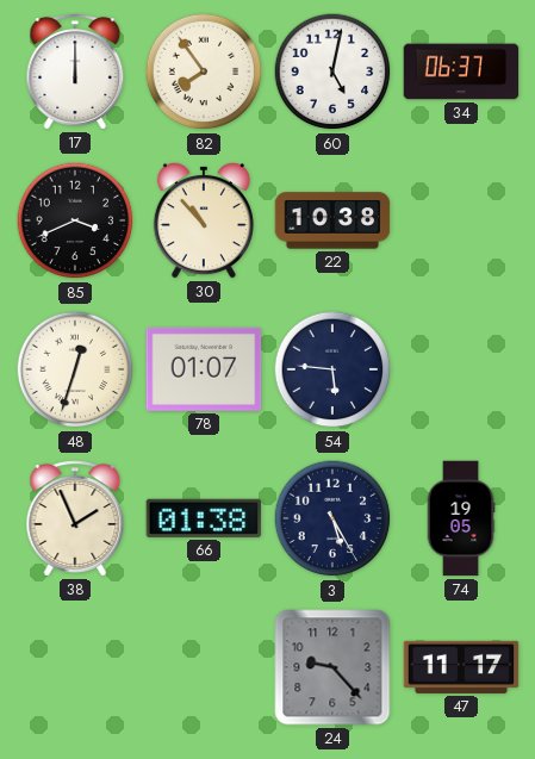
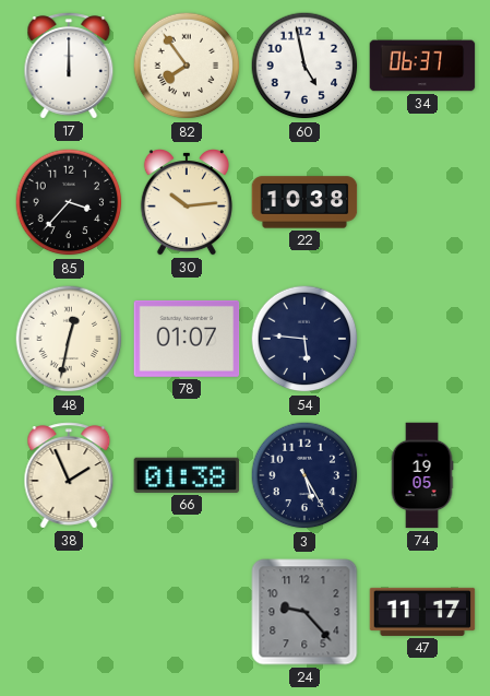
60: 5:02 -> 4:58 (304, 66)
85: 3:41 -> 3:37 (69, 202)
30: 10:53 -> 10:14 (187, 203)
48: 12:33 -> 12:32 (69, 339)
